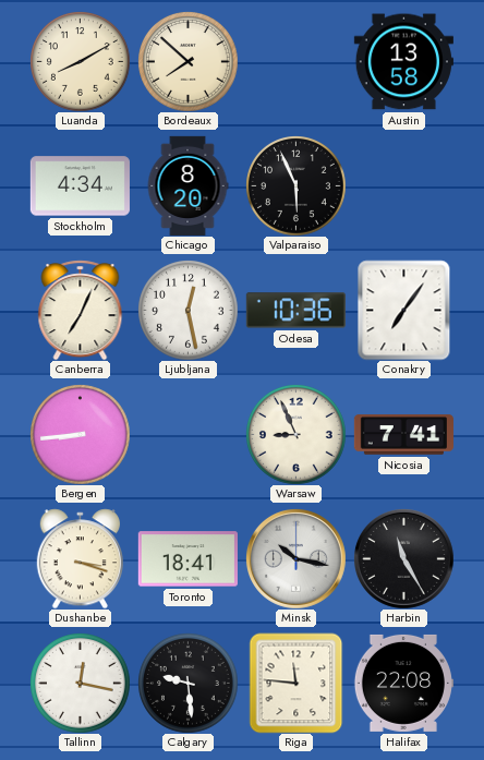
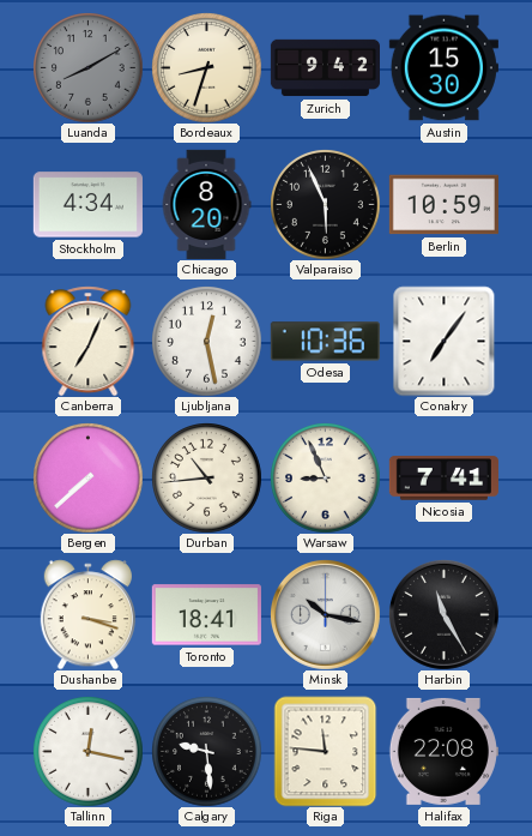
Luanda dial: cream -> grey (89, 68)
Bordeaux: 7:52 -> 8:33 (207, 68)
Zurich: none -> 9:42 (325, 68)
Austin: 13:58 -> 15:30 (443, 68)
Berlin: none -> 10:59 (443, 205)
Bergen: 8:44 -> 7:38 (89, 479)
Durban: none -> 10:44 (207, 479)
